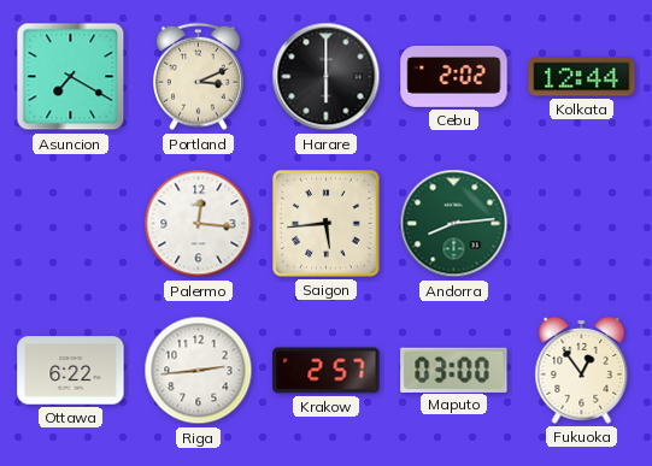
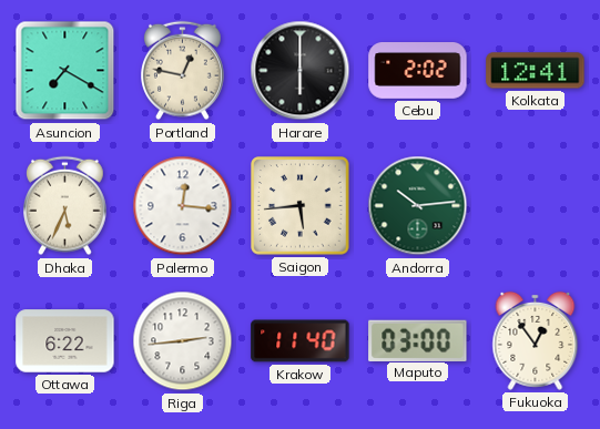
Portland: 3:11 -> 12:47 (183, 71)
Kolkata: 12:44 -> 12:41 (536, 71)
Dhaka: none -> 5:34 (65, 206)
Andorra: 8:14 -> 10:14 (418, 206)
Krakow: 2:57 -> 11:40 (301, 341)
